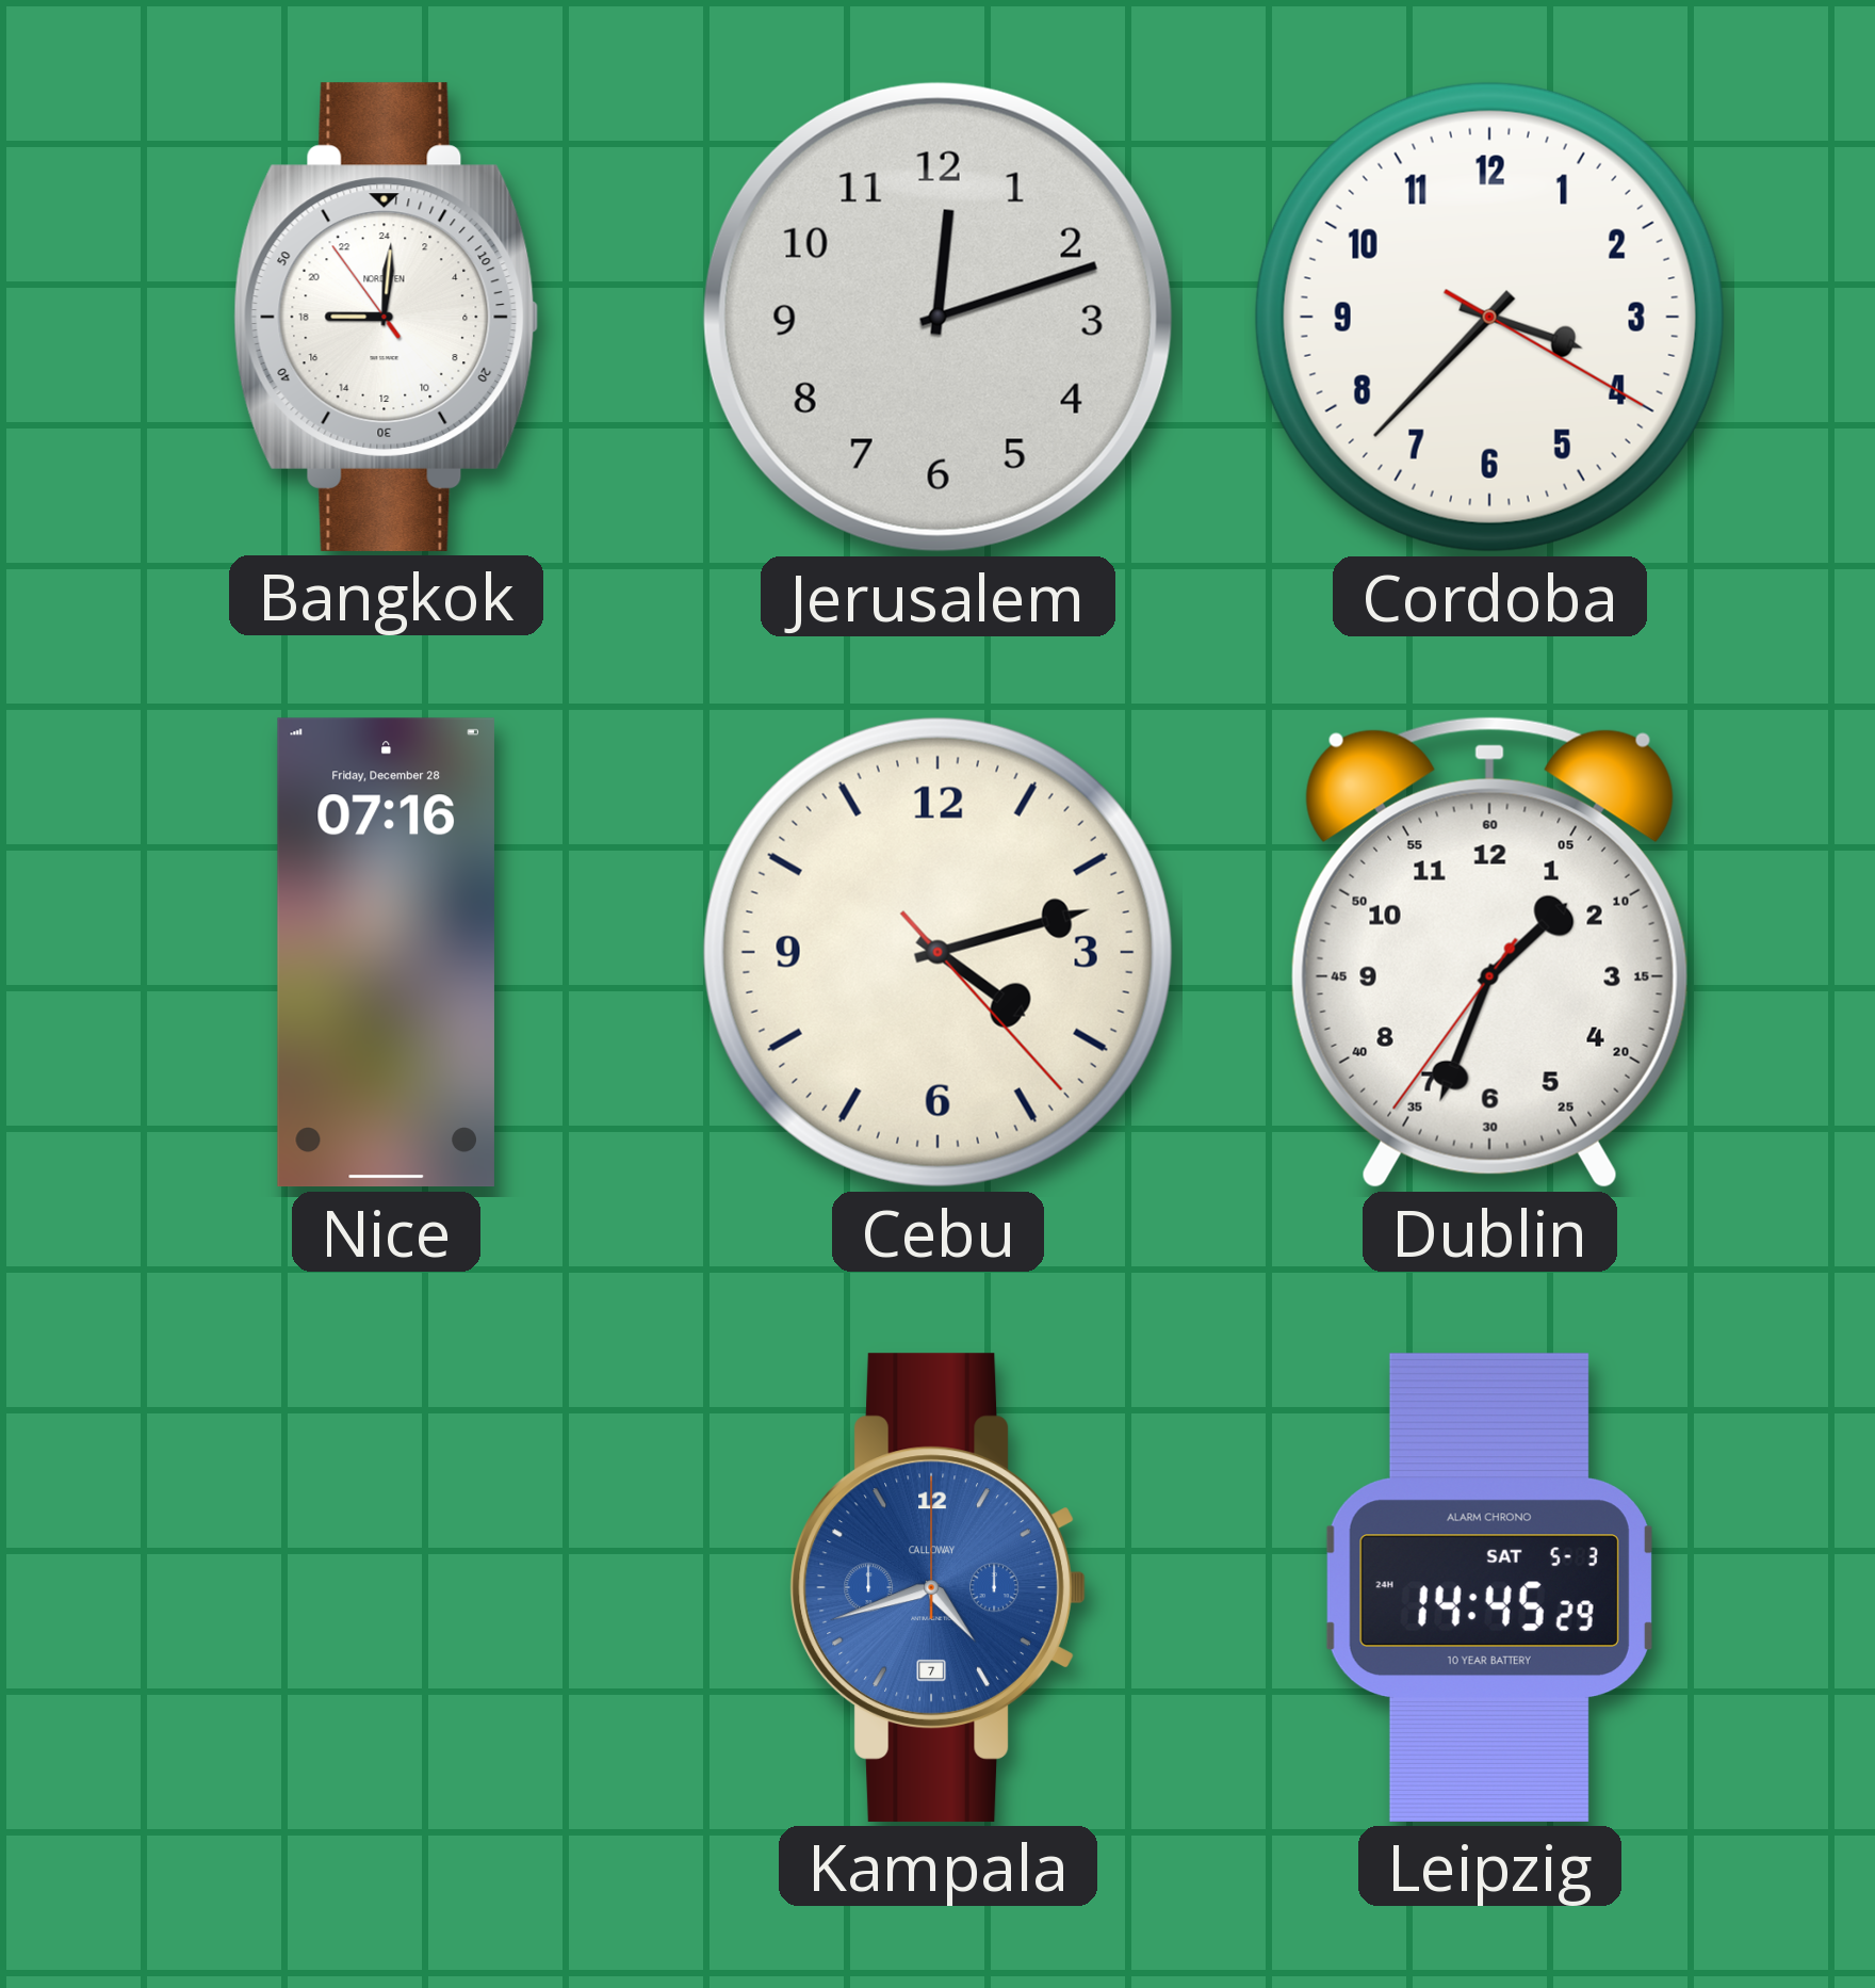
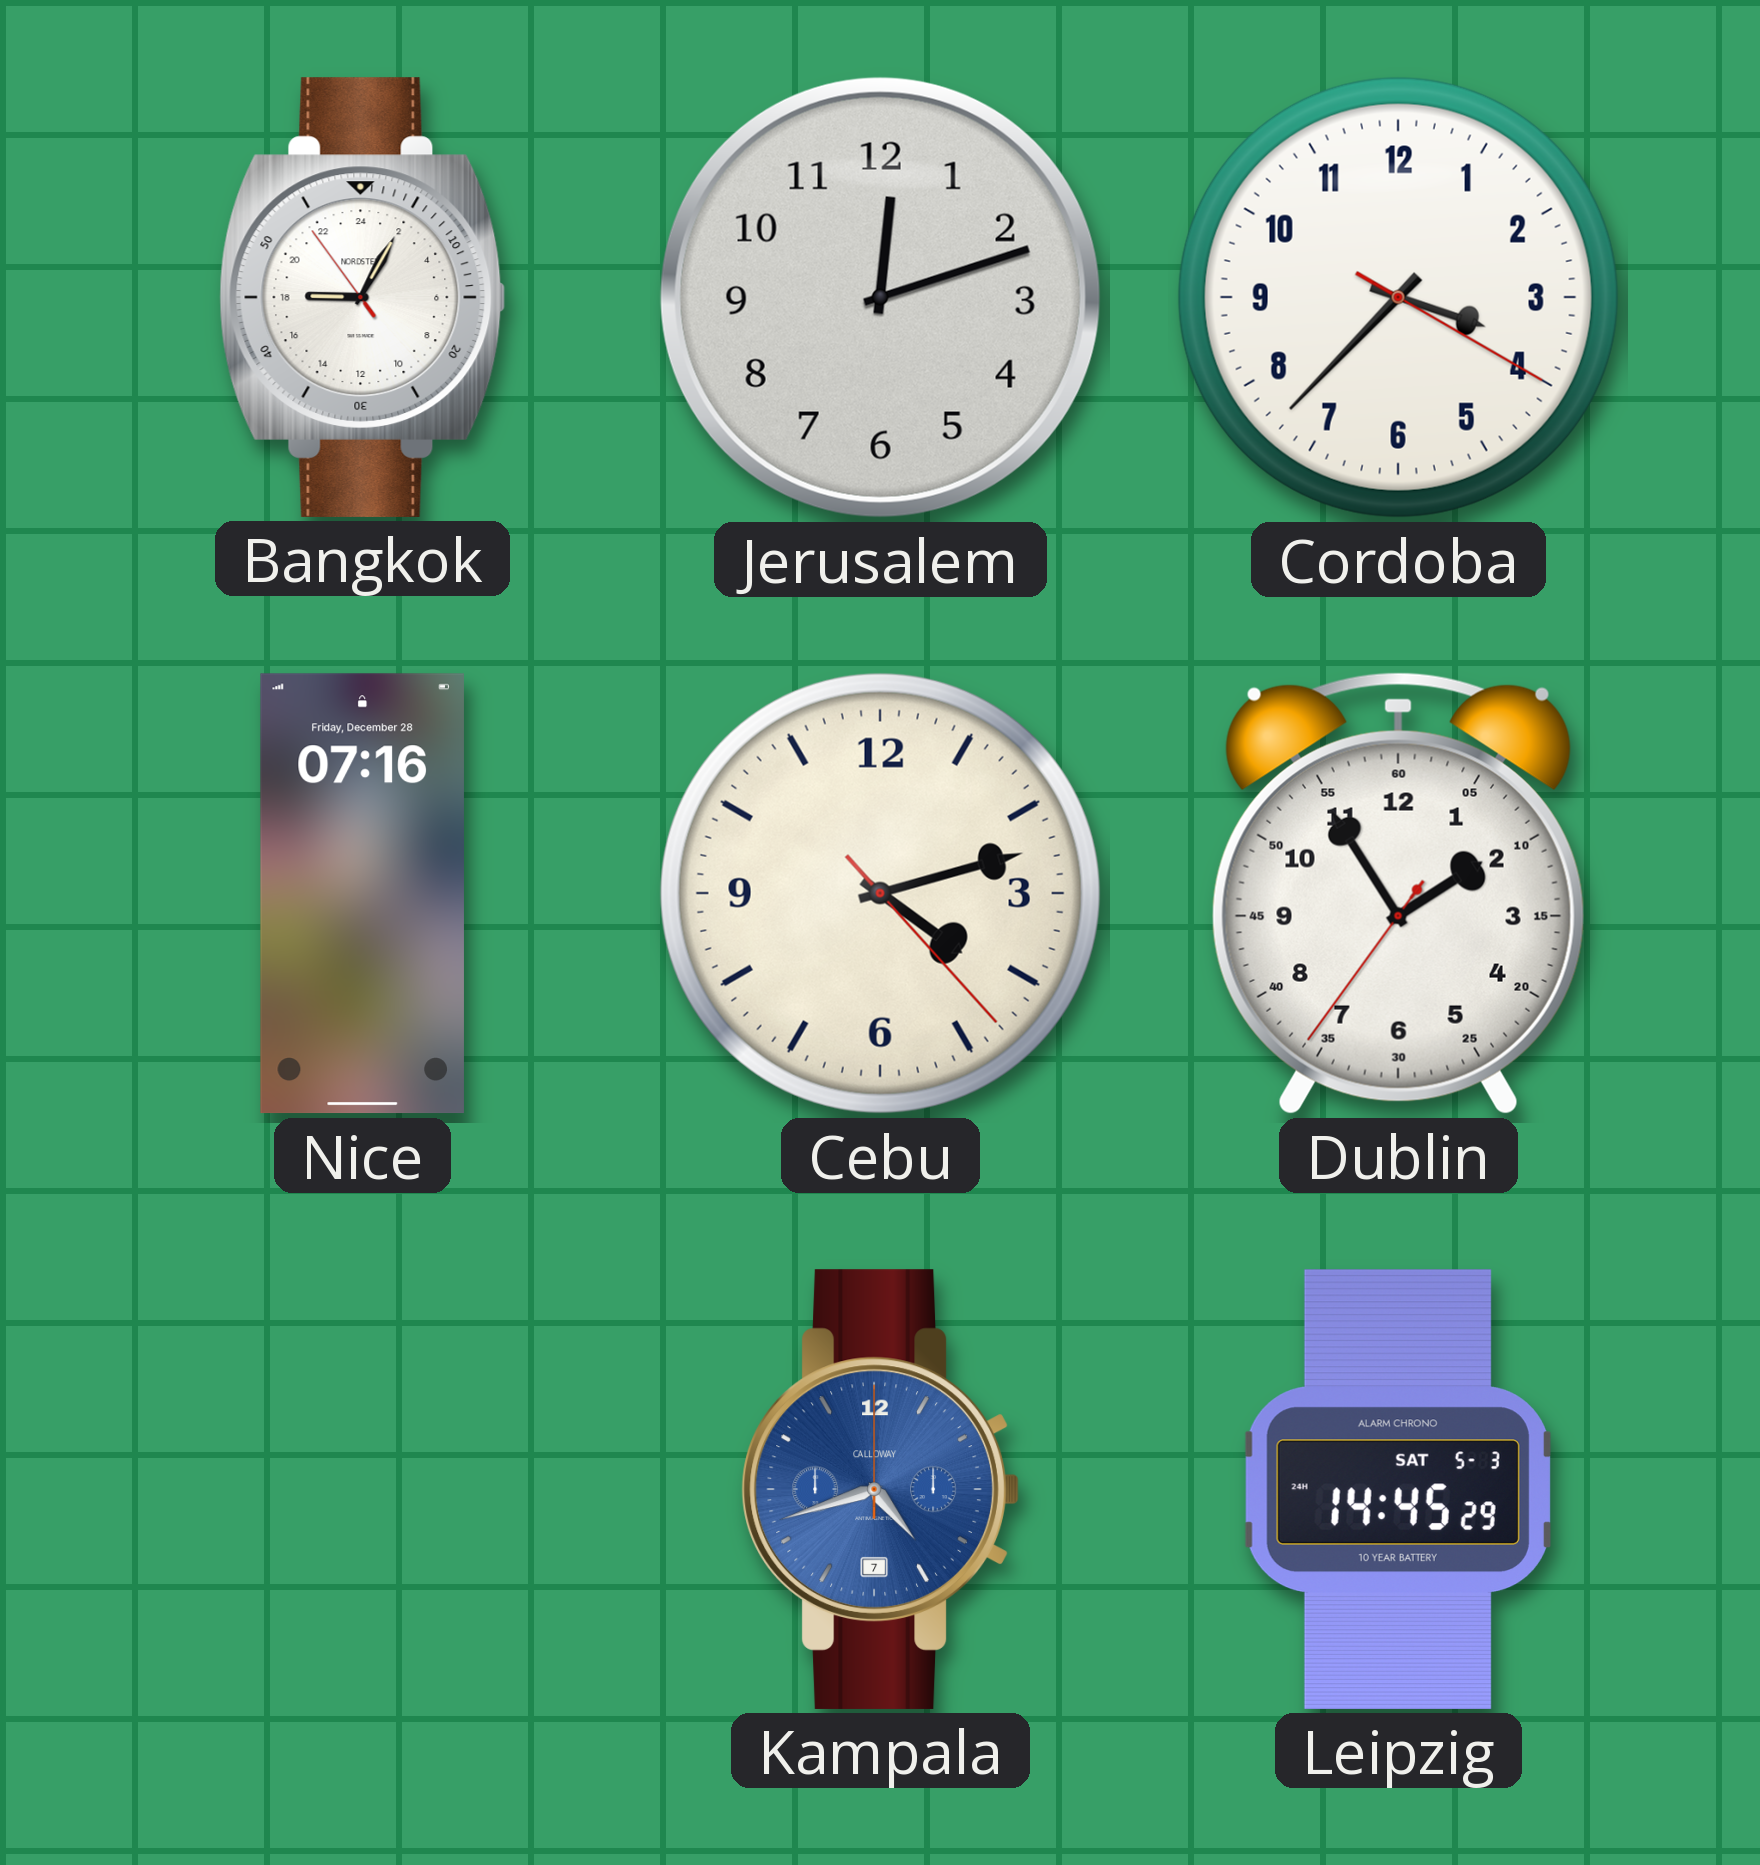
Bangkok: 18:00 -> 18:04 (363, 297)
Dublin: 1:33 -> 1:54 (1398, 893)
